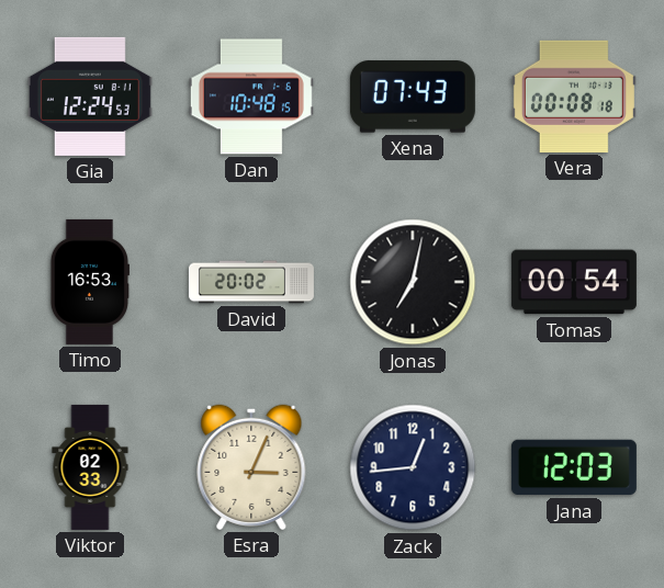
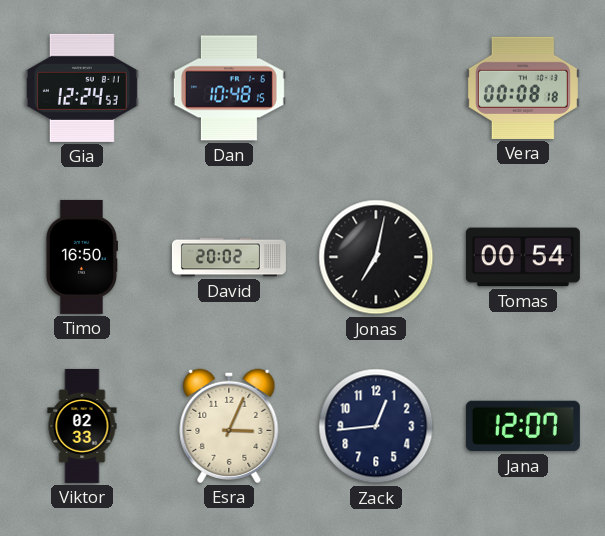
Xena: 07:43 -> none (413, 97)
Timo: 16:53 -> 16:50 (81, 257)
Jana: 12:03 -> 12:07 (523, 426)
